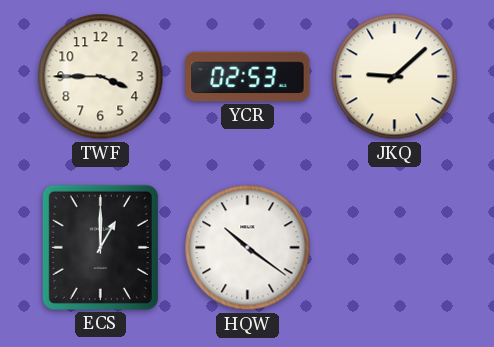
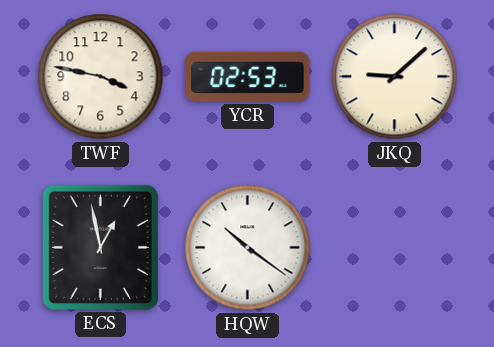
TWF: 3:45 -> 3:47 (101, 77)
ECS: 1:00 -> 12:58 (100, 247)
